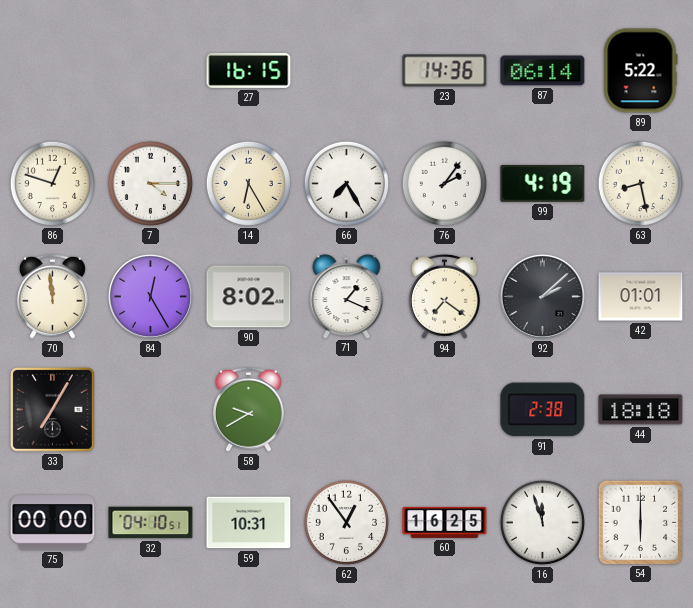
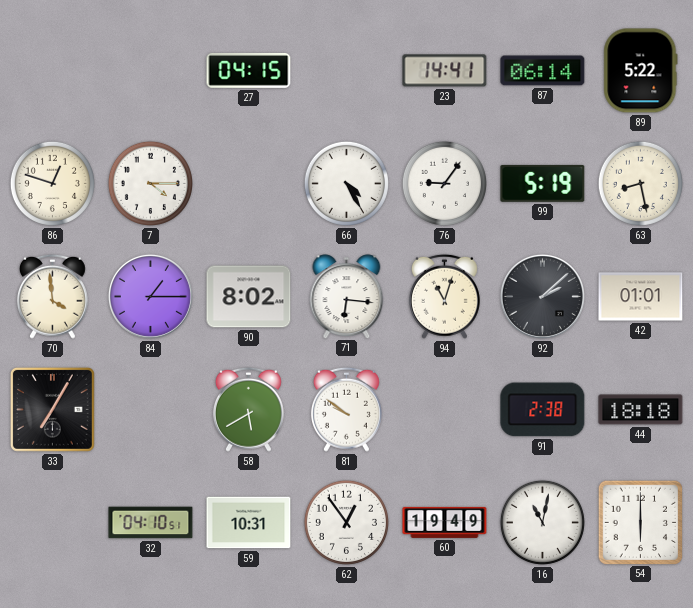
27: 16:15 -> 04:15 (249, 70)
23: 14:36 -> 14:41 (445, 71)
14: 6:25 -> none (248, 183)
66: 7:25 -> 4:25 (346, 183)
76: 2:06 -> 9:06 (444, 183)
99: 4:19 -> 5:19 (543, 183)
70: 11:59 -> 3:59 (52, 296)
84: 12:25 -> 1:15 (150, 296)
71: 1:19 -> 6:16 (347, 296)
94: 7:21 -> 11:03 (444, 296)
58: 9:40 -> 5:40 (248, 409)
81: none -> 9:51 (346, 409)
75: 00:00 -> none (53, 523)
60: 16:25 -> 19:49 (445, 522)
16: 11:57 -> 11:02 (542, 522)
